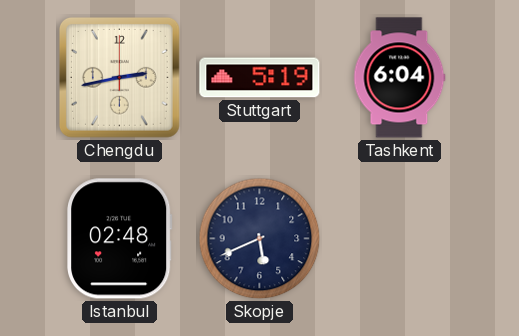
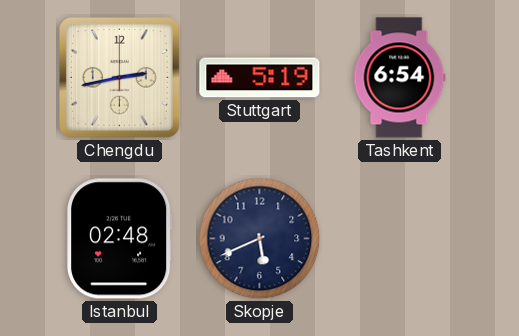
Tashkent: 6:04 -> 6:54 (400, 78)
